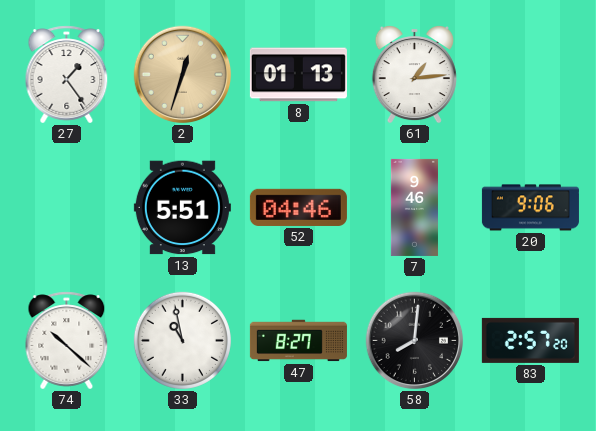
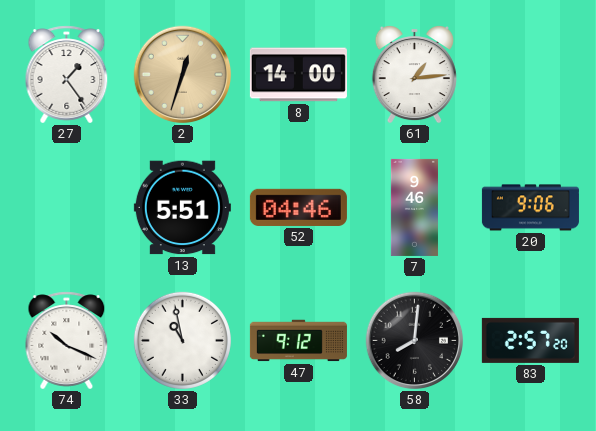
8: 01:13 -> 14:00 (298, 75)
74: 10:22 -> 10:19 (67, 341)
47: 8:27 -> 9:12 (298, 341)
